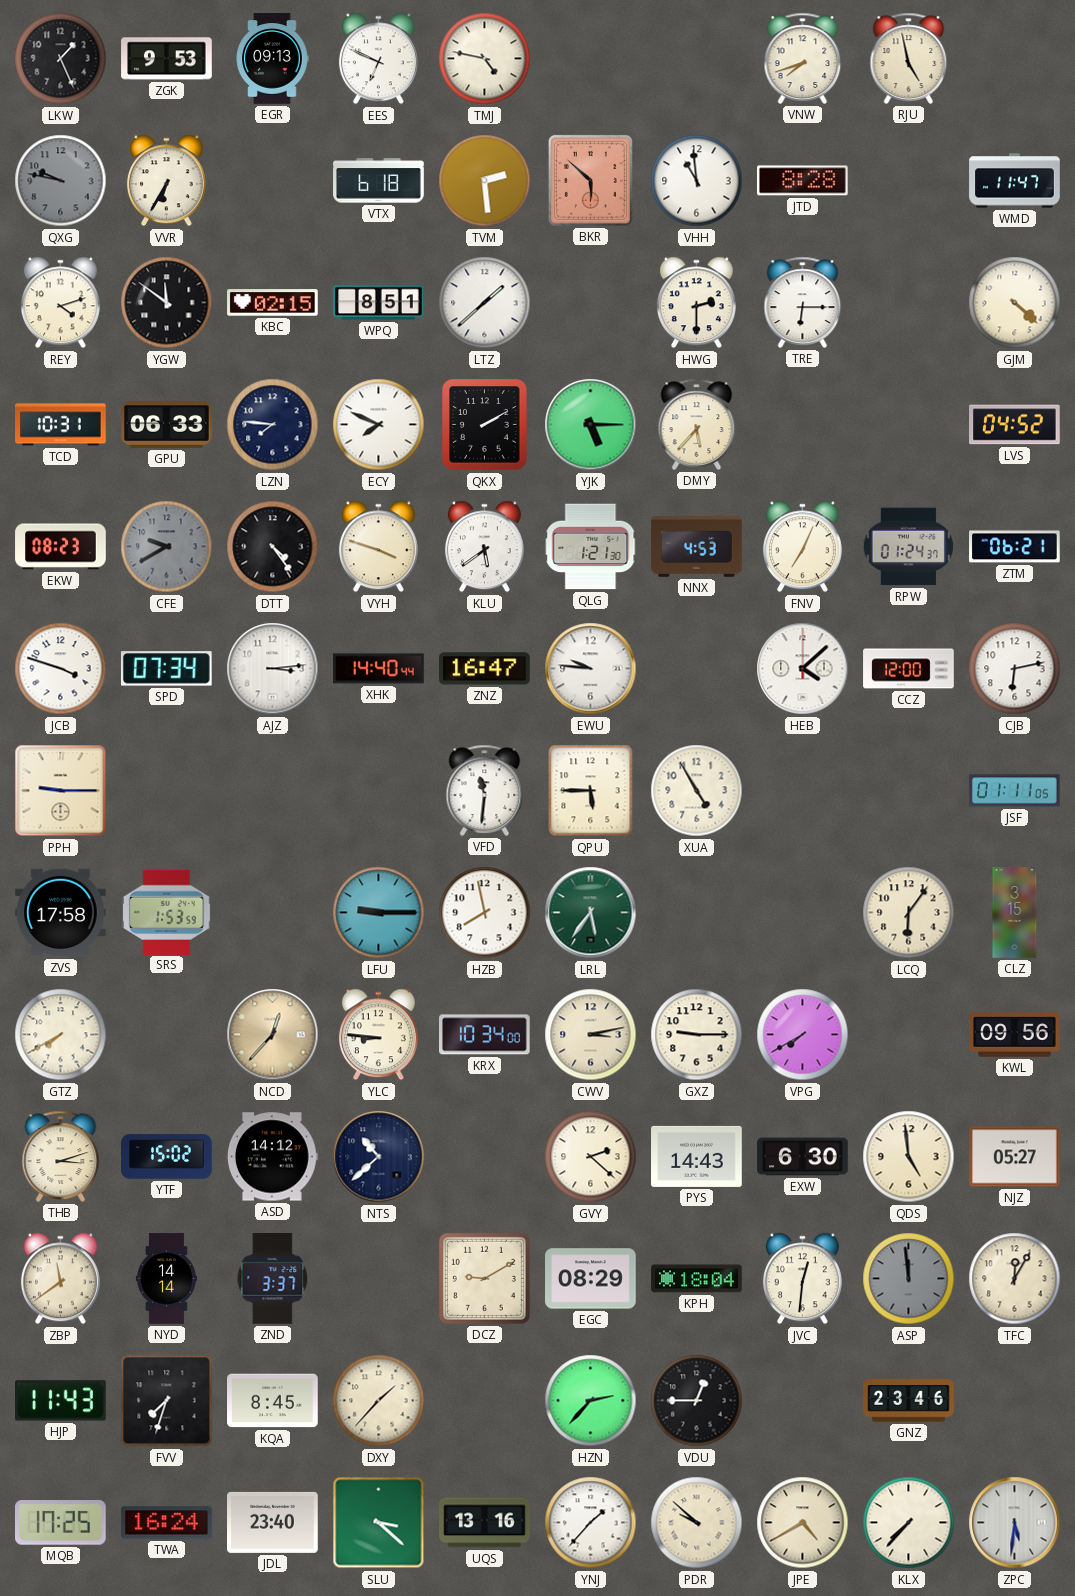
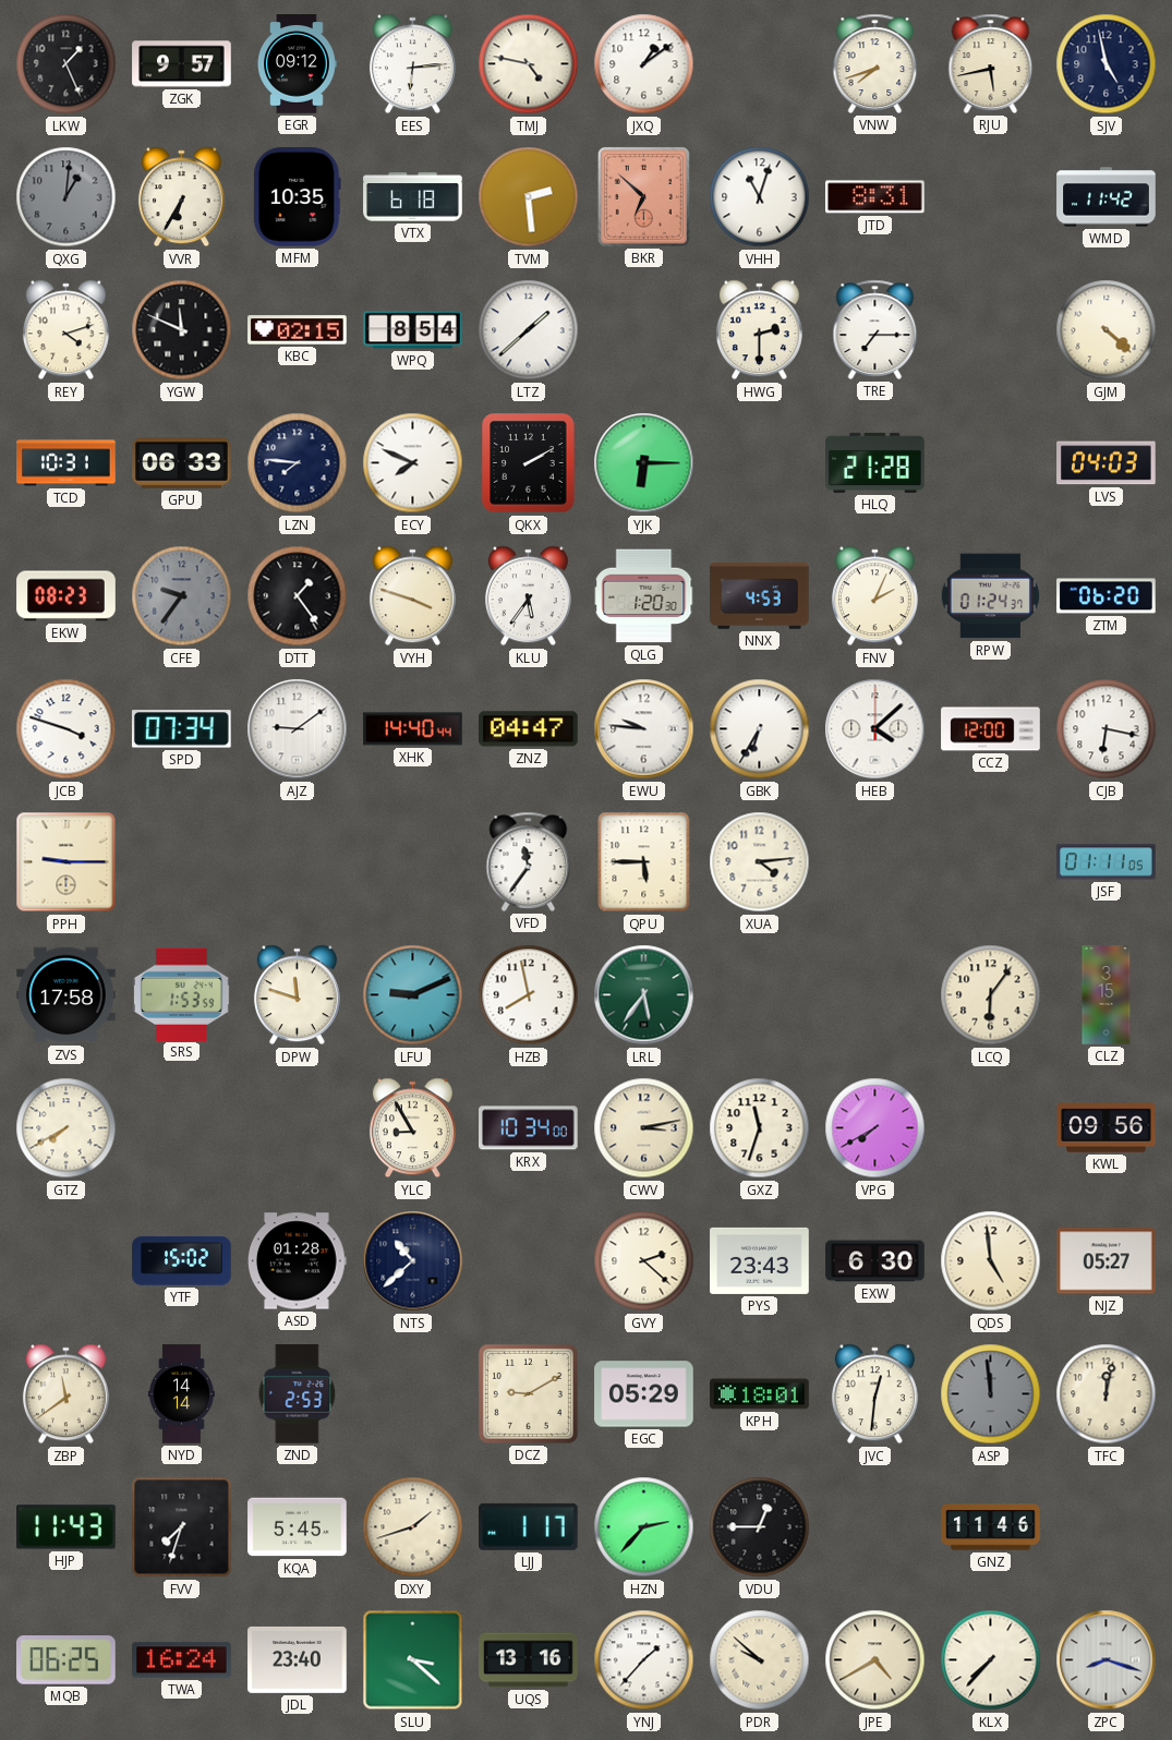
ZGK: 9:53 -> 9:57 (182, 64)
EGR: 09:13 -> 09:12 (297, 64)
EES: 6:49 -> 6:14 (412, 64)
JXQ: none -> 1:09 (644, 64)
RJU: 4:58 -> 5:43 (991, 63)
SJV: none -> 4:58 (1107, 64)
QXG: 9:47 -> 1:01 (67, 197)
MFM: none -> 10:35 (298, 197)
BKR: 5:52 -> 6:52 (643, 196)
VHH: 10:59 -> 11:03 (760, 197)
JTD: 8:28 -> 8:31 (875, 197)
WMD: 11:47 -> 11:42 (1107, 197)
YGW: 11:51 -> 11:49 (182, 330)
WPQ: 8:51 -> 8:54 (413, 330)
TRE: 6:15 -> 7:15 (875, 329)
YJK: 5:15 -> 6:15 (644, 463)
DMY: 5:37 -> none (697, 424)
HLQ: none -> 21:28 (875, 462)
LVS: 04:52 -> 04:03 (1107, 463)
CFE: 9:40 -> 9:36 (182, 596)
DTT: 4:24 -> 1:24 (298, 596)
KLU: 5:39 -> 5:36 (528, 596)
QLG: 1:21 -> 1:20 (644, 596)
FNV: 7:04 -> 2:04 (874, 596)
ZTM: 06:21 -> 06:20 (1107, 596)
AJZ: 3:14 -> 9:09 (298, 729)
ZNZ: 16:47 -> 04:47 (529, 729)
GBK: none -> 6:35 (760, 729)
CJB: 6:13 -> 6:17 (1107, 729)
VFD: 11:31 -> 11:36 (529, 861)
XUA: 4:55 -> 4:14 (760, 862)
DPW: none -> 11:48 (297, 995)
LFU: 9:15 -> 9:11 (413, 995)
NCD: 12:37 -> none (273, 1035)
YLC: 8:46 -> 8:55 (412, 1128)
GXZ: 9:15 -> 11:33 (760, 1128)
THB: 3:12 -> none (61, 1156)
ASD: 14:12 -> 01:28 (297, 1261)
PYS: 14:43 -> 23:43 (760, 1260)
ZND: 3:37 -> 2:53 (298, 1394)
EGC: 08:29 -> 05:29 (644, 1394)
KPH: 18:04 -> 18:01 (760, 1394)
TFC: 12:05 -> 12:02 (1107, 1394)
KQA: 8:45 -> 5:45 (298, 1527)
DXY: 1:37 -> 1:42 (413, 1527)
LJJ: none -> 1:17 (529, 1526)
GNZ: 23:46 -> 11:46 (991, 1527)
MQB: 17:25 -> 06:25 (67, 1660)
ZPC: 5:31 -> 8:18 (1107, 1660)
